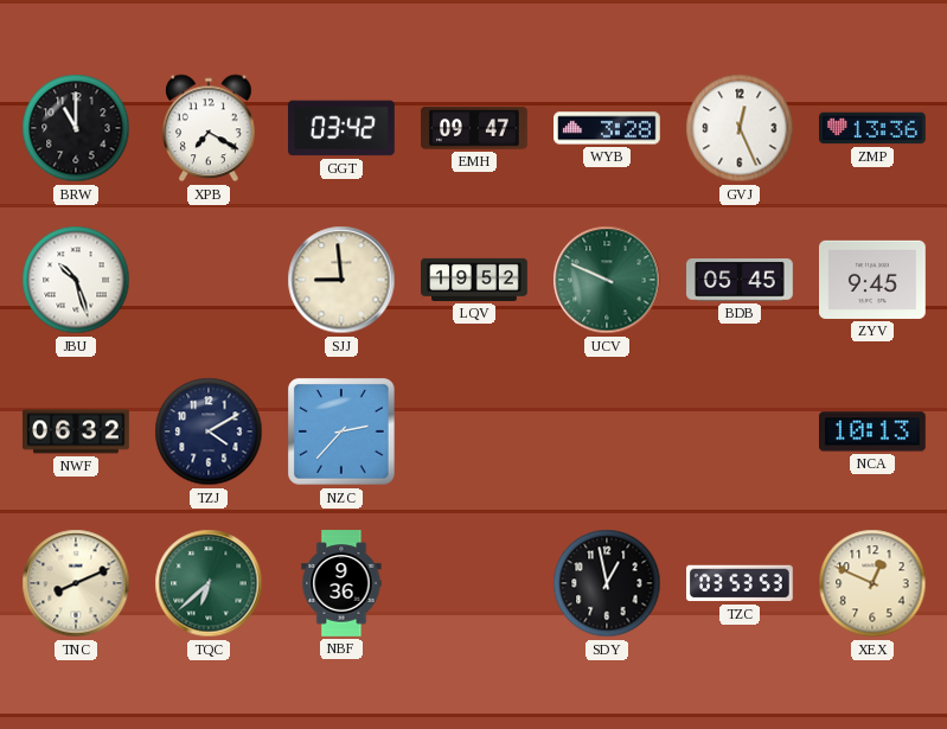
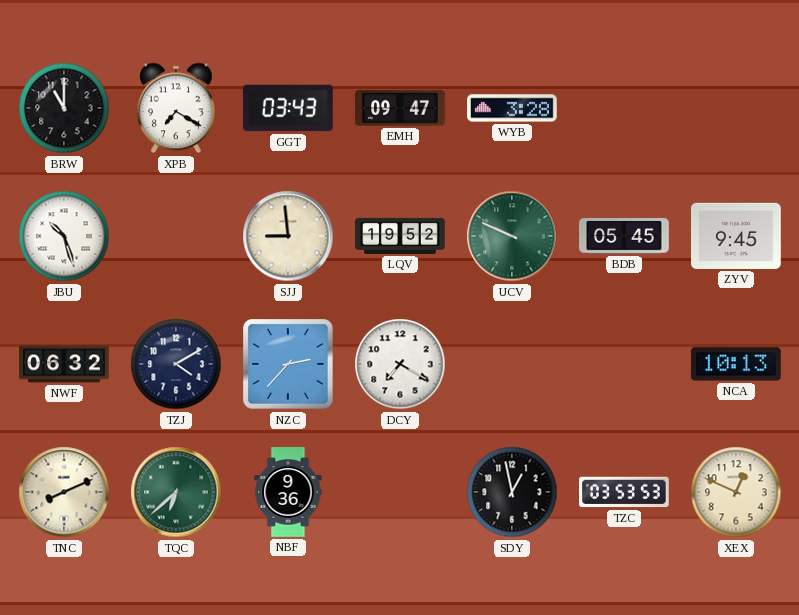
GGT: 03:42 -> 03:43 (289, 108)
GVJ: 12:26 -> none (740, 128)
ZMP: 13:36 -> none (874, 128)
DCY: none -> 7:20 (400, 364)
